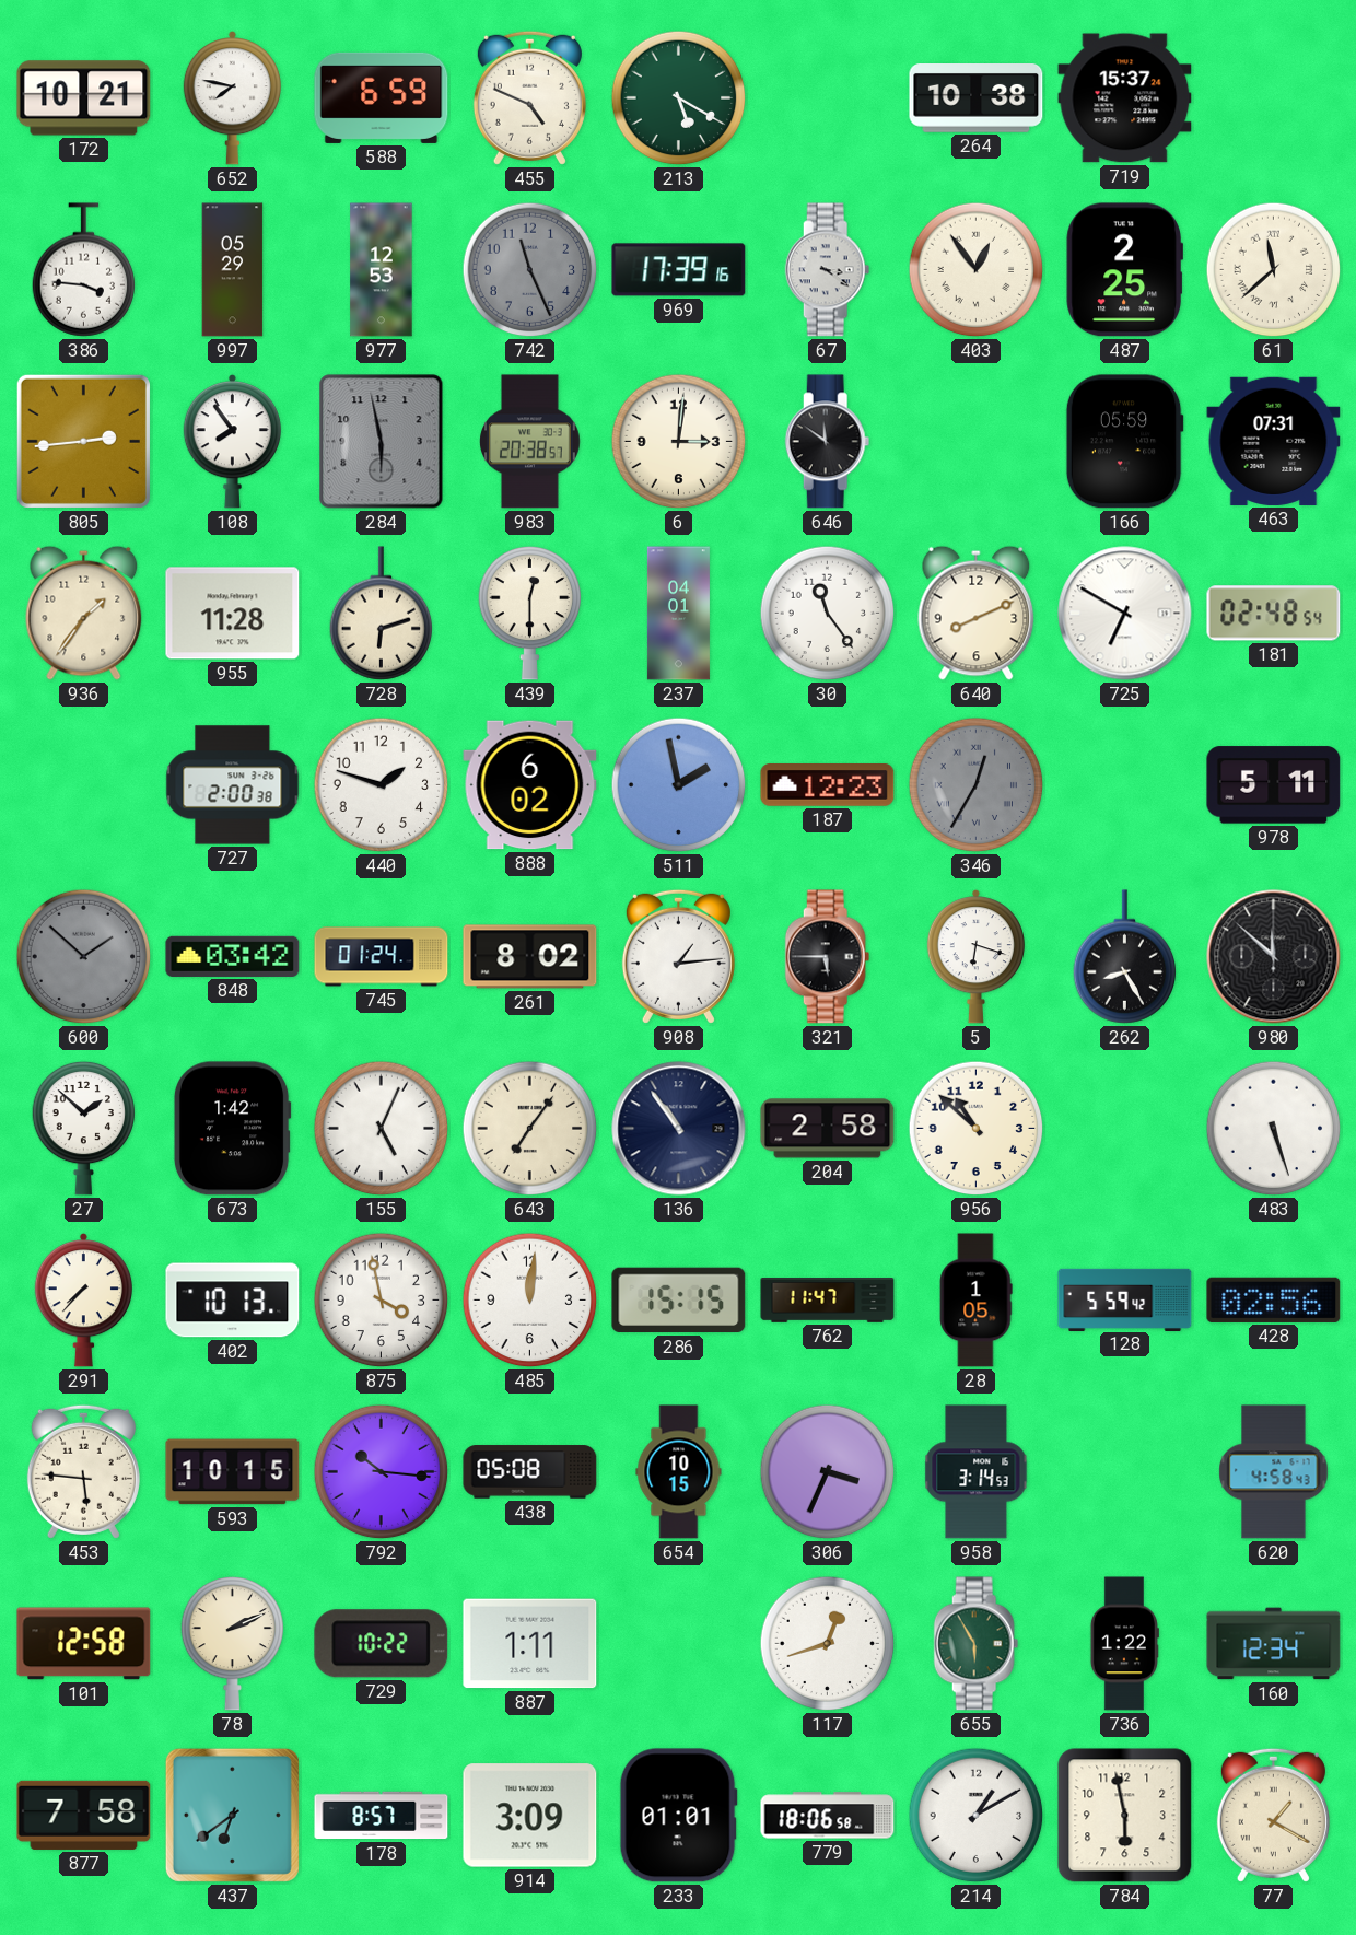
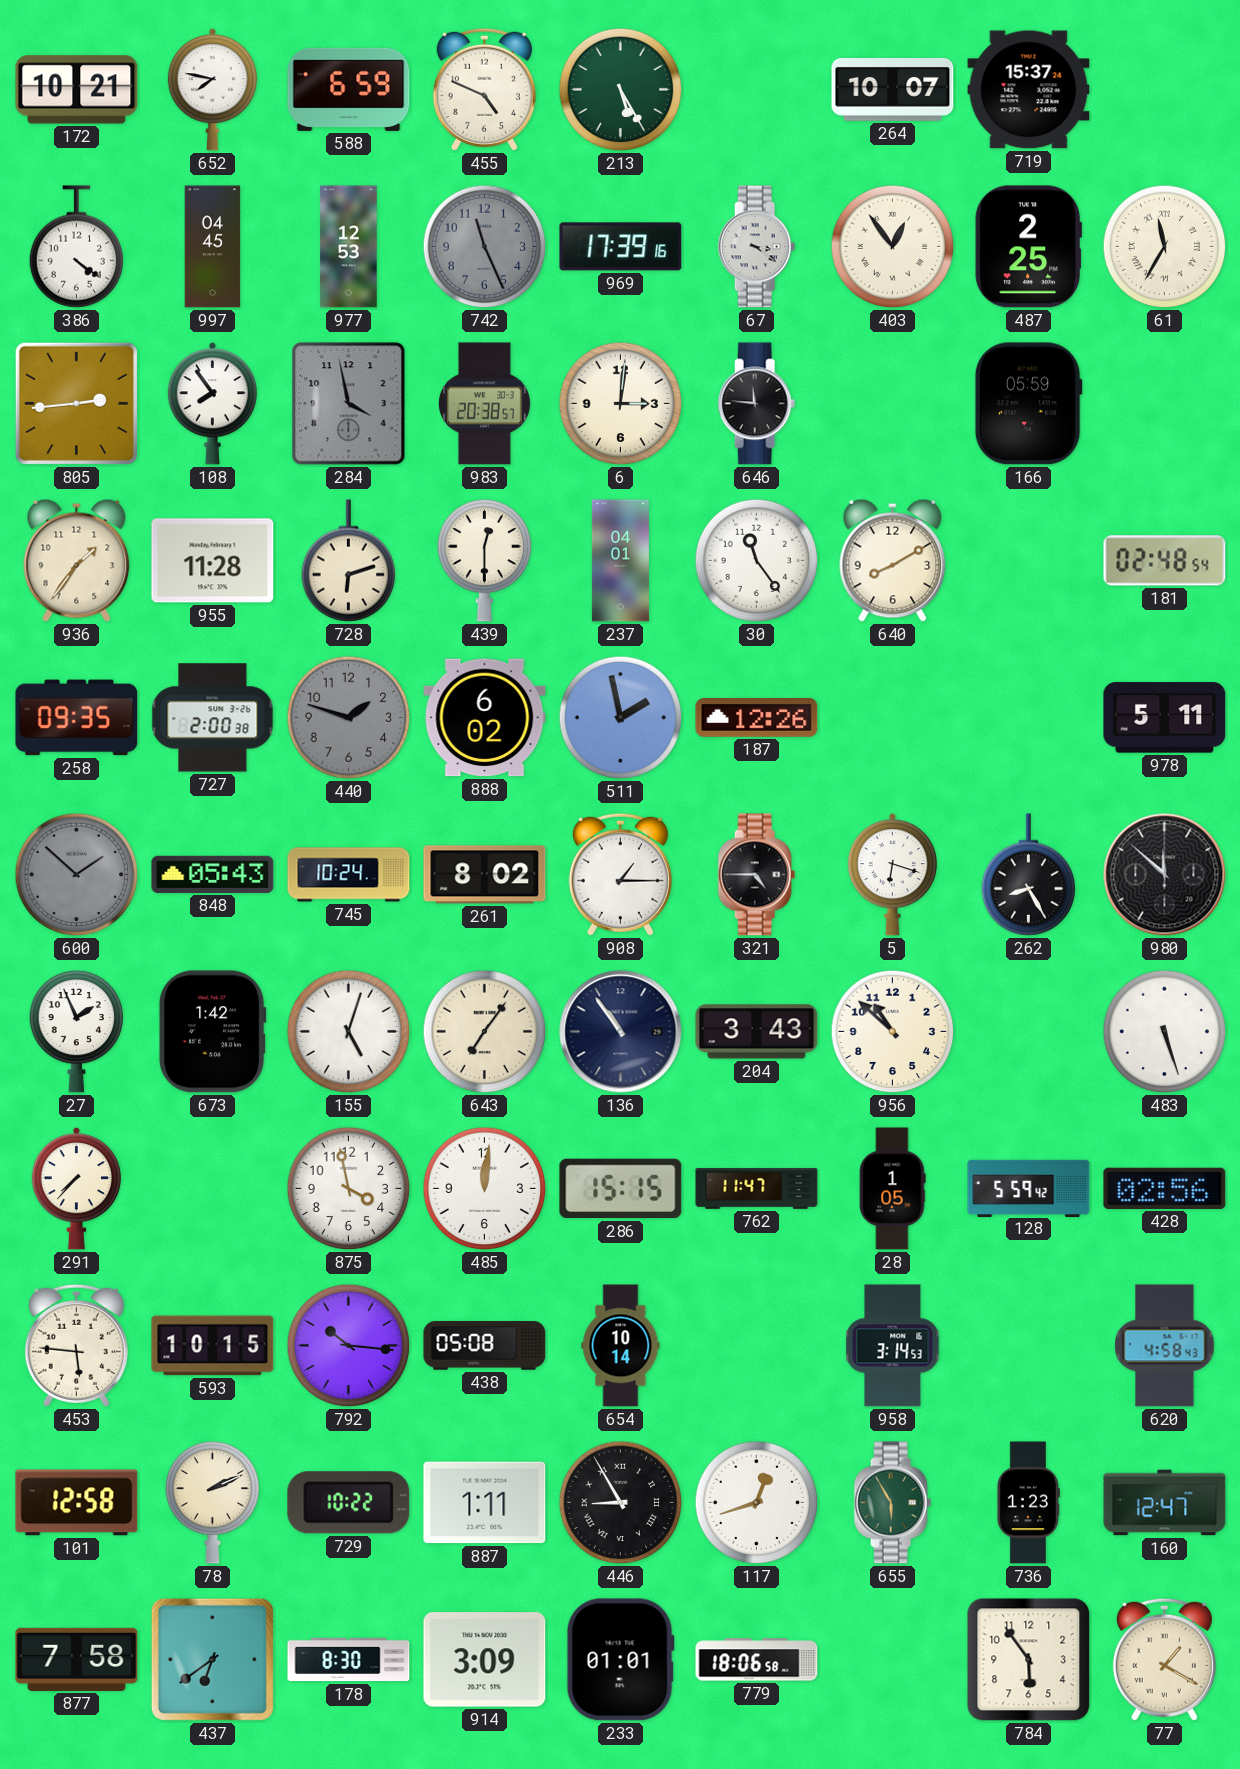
213: 5:20 -> 5:25 (621, 90)
264: 10:38 -> 10:07 (893, 90)
386: 3:46 -> 4:21 (77, 247)
997: 05:29 -> 04:45 (213, 247)
61: 11:38 -> 11:35 (1165, 247)
284: 5:58 -> 3:58 (349, 404)
646: 11:51 -> 11:46 (757, 404)
463: 07:31 -> none (1274, 441)
640: 8:11 -> 8:10 (893, 560)
725: 6:50 -> none (1125, 614)
258: none -> 09:35 (77, 718)
440 dial: white -> grey (349, 718)
187: 12:23 -> 12:26 (757, 718)
346: 12:35 -> none (977, 785)
848: 03:42 -> 05:43 (213, 874)
745: 01:24 -> 10:24 (349, 875)
908: 1:14 -> 1:15 (620, 874)
321: 5:45 -> 4:45 (757, 875)
27: 1:52 -> 1:56 (77, 1031)
155: 5:04 -> 5:03 (349, 1032)
204: 2:58 -> 3:43 (757, 1032)
402: 10:13 -> none (233, 1301)
654: 10:15 -> 10:14 (621, 1346)
306: 3:34 -> none (828, 1472)
446: none -> 8:55 (621, 1503)
736: 1:22 -> 1:23 (1028, 1503)
160: 12:34 -> 12:47 (1165, 1503)
178: 8:57 -> 8:30 (349, 1660)
214: 1:10 -> none (977, 1816)
784: 5:58 -> 5:54 (1029, 1660)
